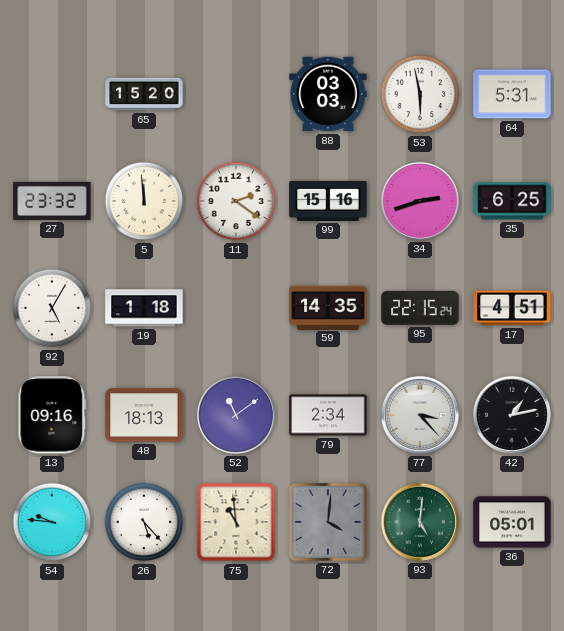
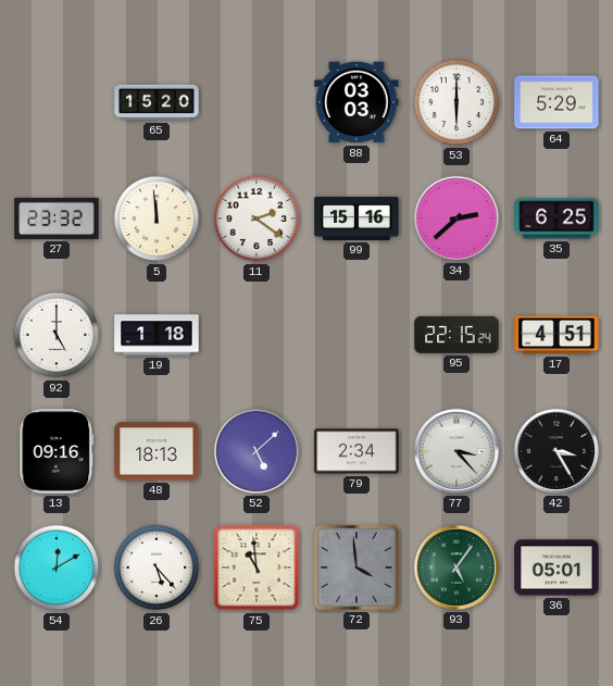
53: 5:58 -> 6:00 (456, 102)
64: 5:31 -> 5:29 (556, 102)
34: 2:42 -> 2:38 (456, 219)
92: 5:05 -> 5:00 (57, 335)
59: 14:35 -> none (328, 307)
52: 11:09 -> 5:08 (257, 451)
42: 1:13 -> 3:25 (556, 451)
54: 9:46 -> 12:10 (57, 567)
72: 4:01 -> 3:59 (356, 567)
93: 5:01 -> 5:06 (456, 567)
